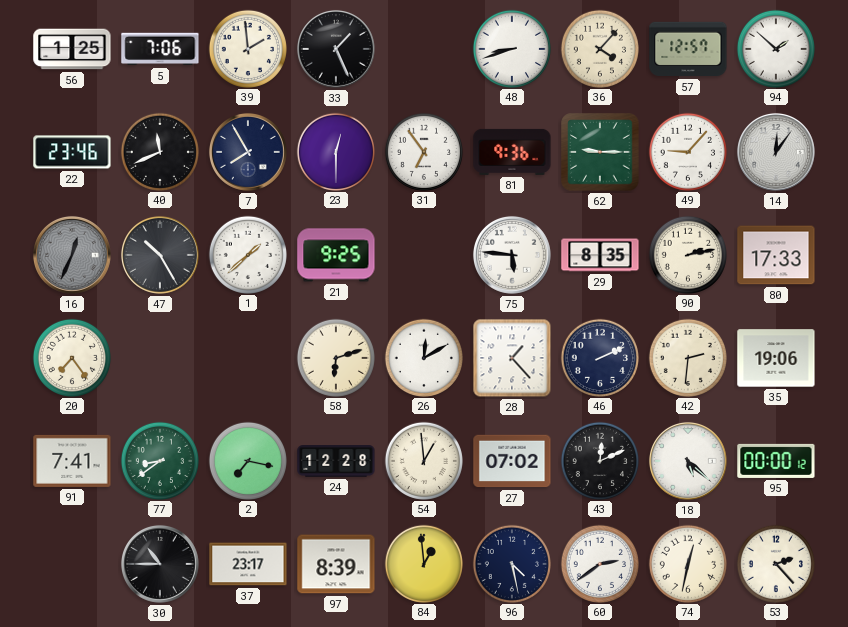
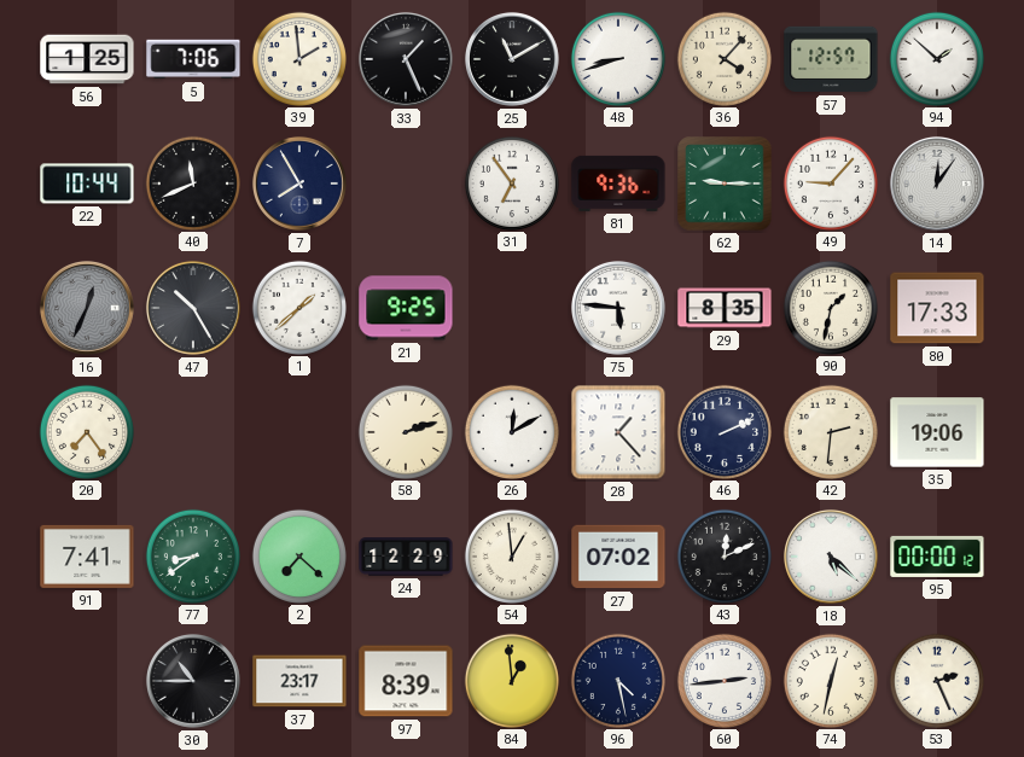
25: none -> 11:10 (512, 59)
22: 23:46 -> 10:44 (87, 184)
23: 12:30 -> none (335, 151)
90: 2:13 -> 1:32 (830, 307)
58: 6:12 -> 2:12 (405, 431)
2: 7:17 -> 7:22 (298, 555)
24: 12:28 -> 12:29 (406, 557)
60: 2:39 -> 2:44 (723, 680)
53: 2:23 -> 2:26 (936, 680)
